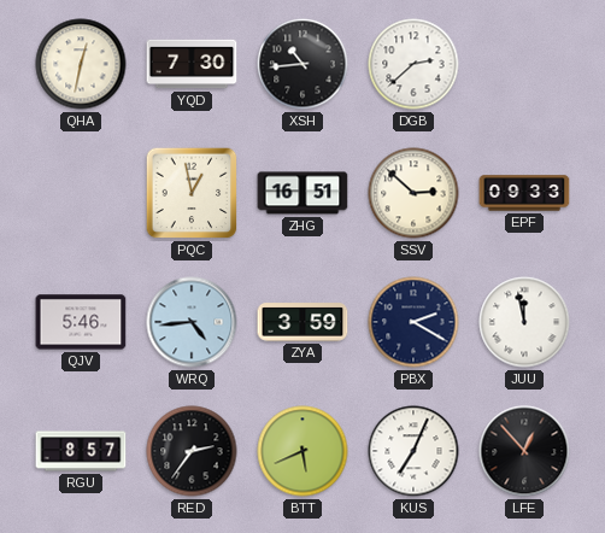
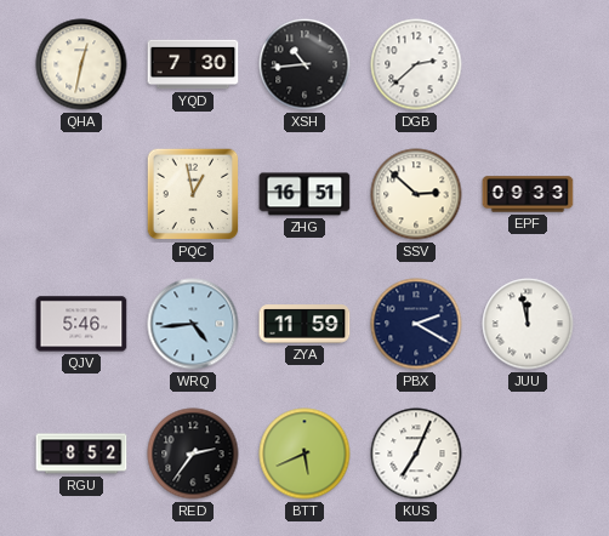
ZYA: 3:59 -> 11:59 (304, 324)
RGU: 8:57 -> 8:52 (81, 454)
LFE: 12:53 -> none (524, 451)
